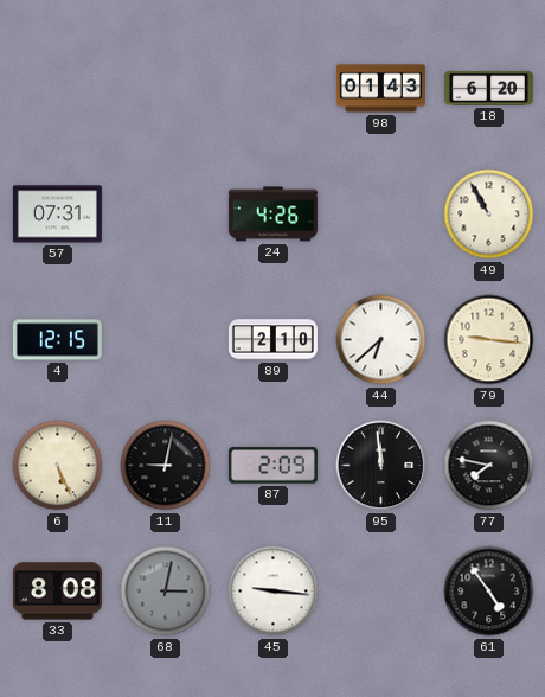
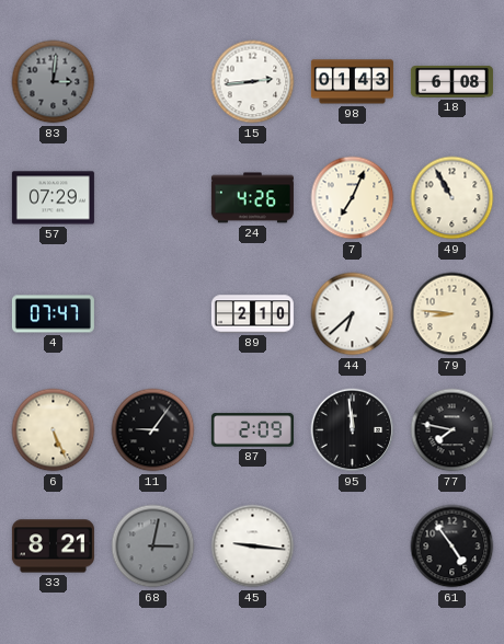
83: none -> 3:01 (54, 82)
15: none -> 2:44 (253, 82)
18: 6:20 -> 6:08 (451, 81)
57: 07:31 -> 07:29 (53, 198)
7: none -> 7:04 (353, 198)
4: 12:15 -> 07:47 (53, 314)
79: 9:16 -> 8:46 (453, 314)
11: 9:02 -> 9:06 (153, 430)
33: 8:08 -> 8:21 (53, 547)
